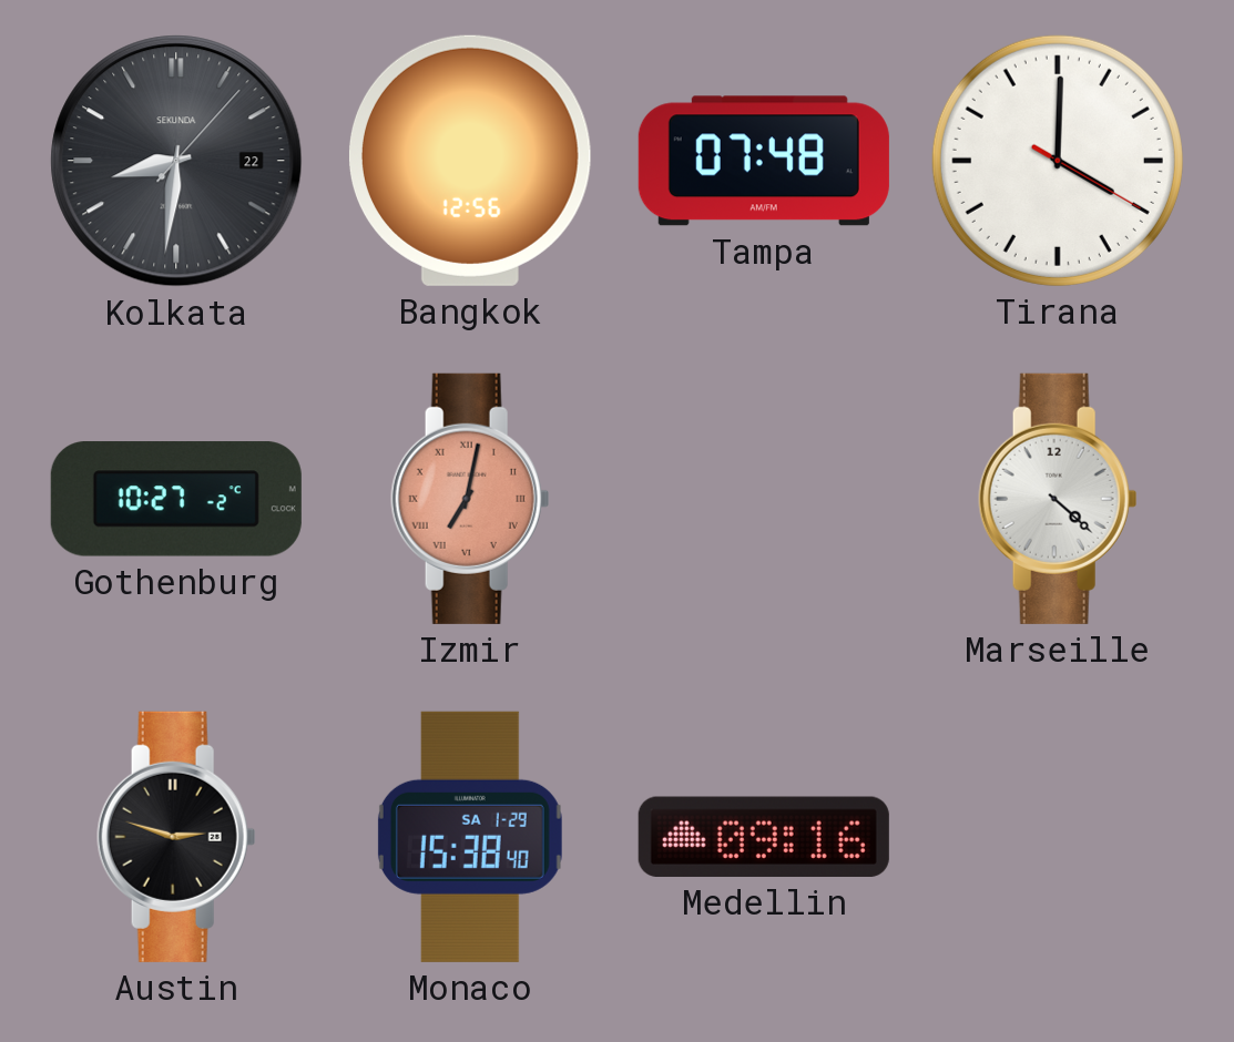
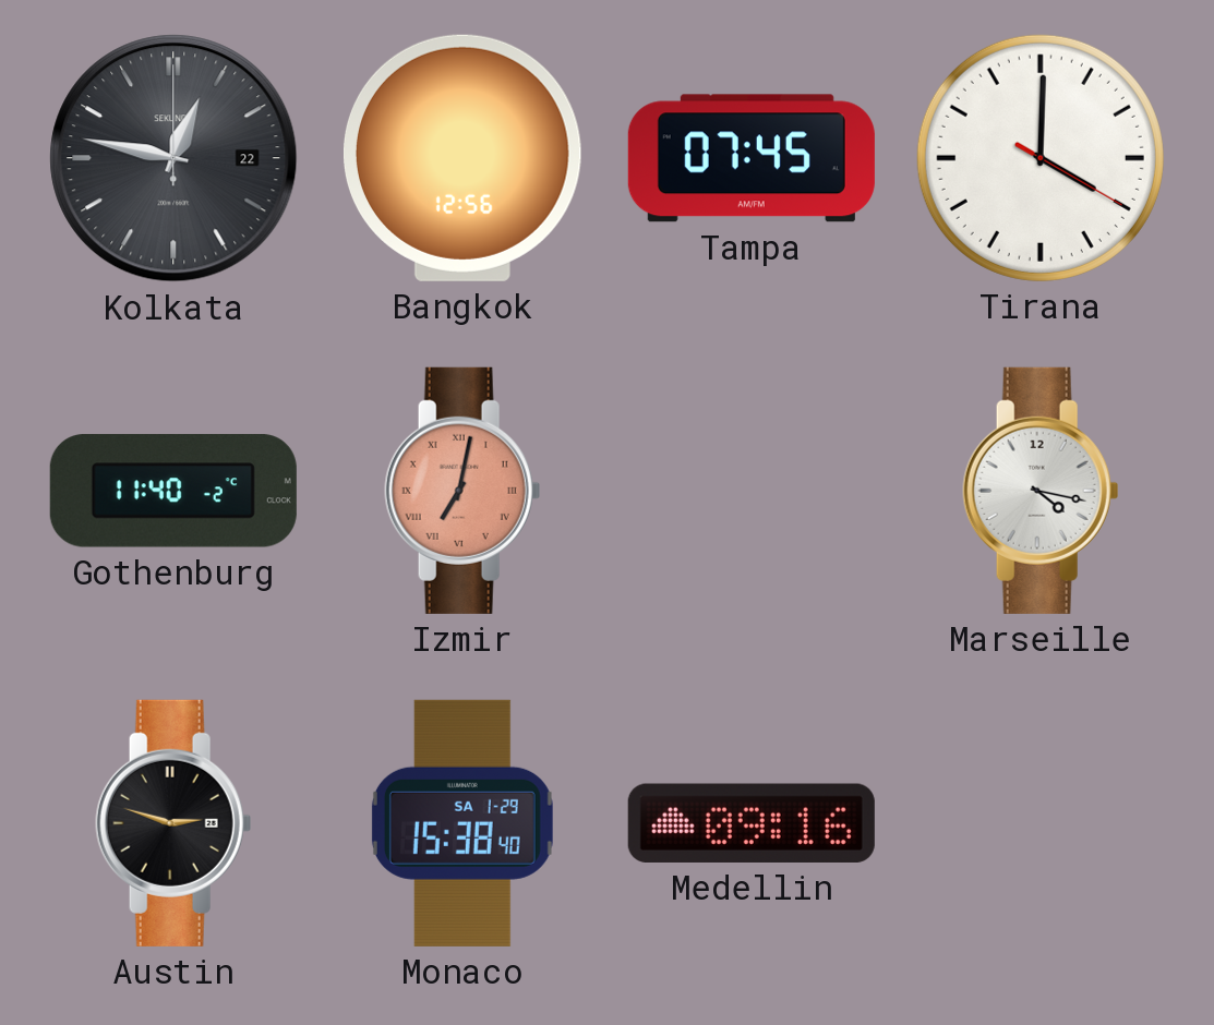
Kolkata: 8:31 -> 12:47 (173, 158)
Tampa: 07:48 -> 07:45 (752, 158)
Gothenburg: 10:27 -> 11:40 (173, 492)
Marseille: 4:22 -> 4:17 (1041, 491)
